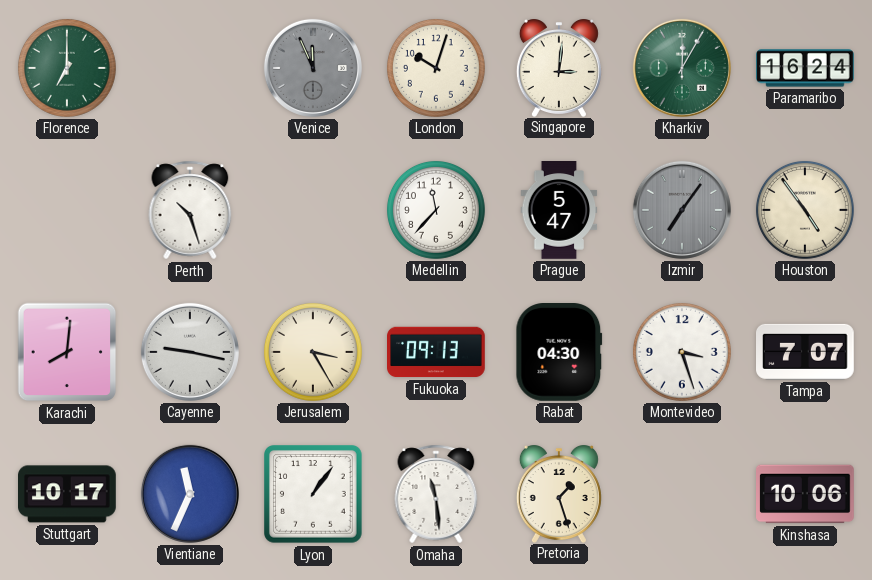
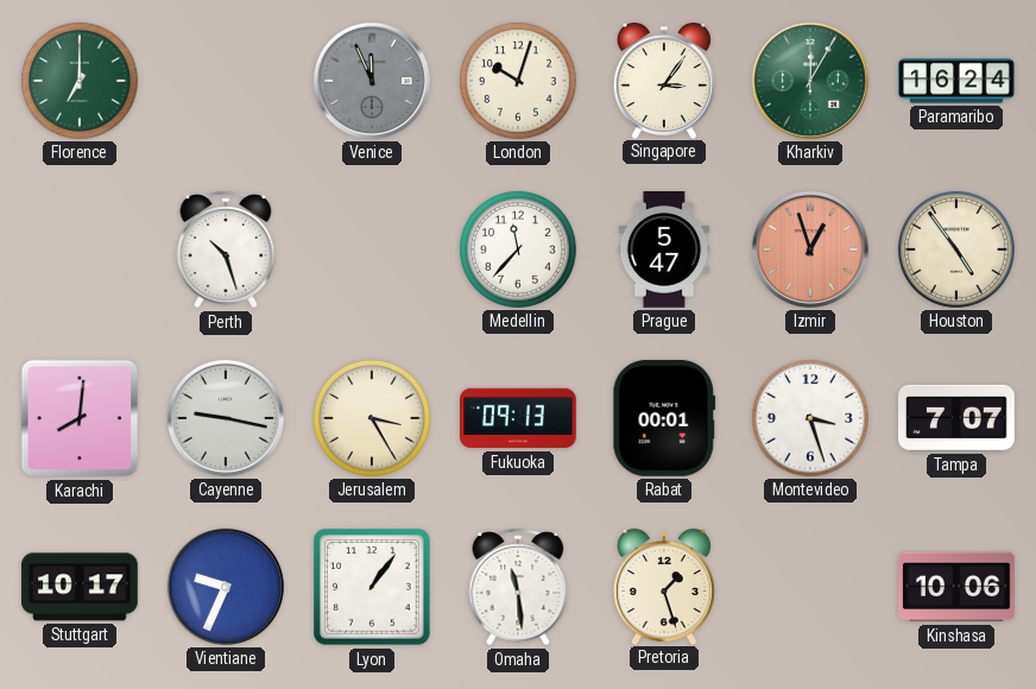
Singapore: 3:01 -> 3:06 (664, 81)
Izmir: 7:06 -> 12:57 (810, 249)
Izmir dial: grey -> salmon (810, 249)
Rabat: 04:30 -> 00:01 (664, 419)
Vientiane: 11:34 -> 9:34 (226, 587)
